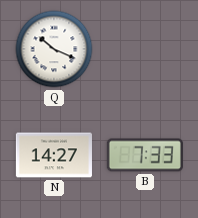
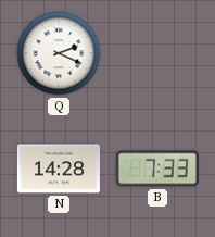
Q: 10:19 -> 2:19 (59, 53)
N: 14:27 -> 14:28 (59, 169)
